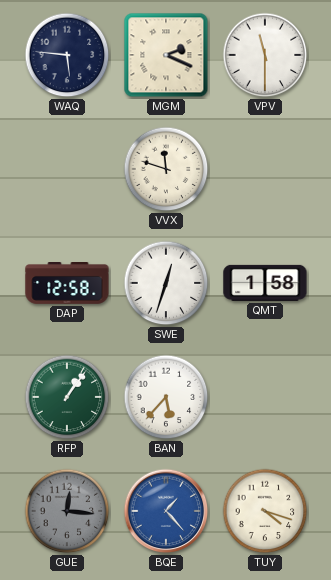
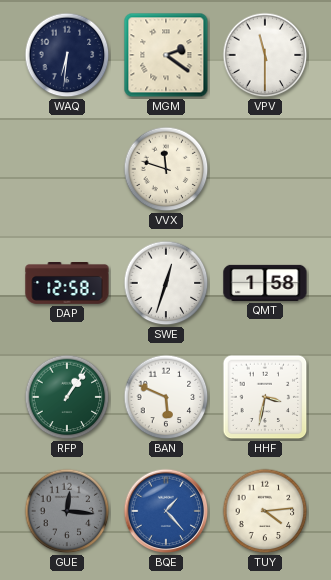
WAQ: 5:46 -> 6:31 (67, 55)
MGM: 2:19 -> 2:21 (166, 55)
BAN: 5:37 -> 5:49 (166, 397)
HHF: none -> 3:32 (265, 397)
TUY: 4:18 -> 4:14 (265, 511)
